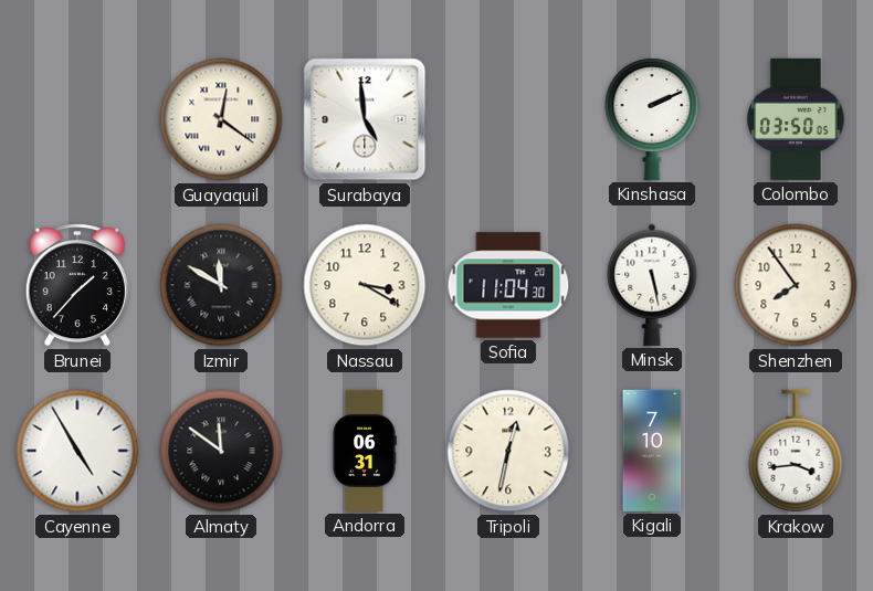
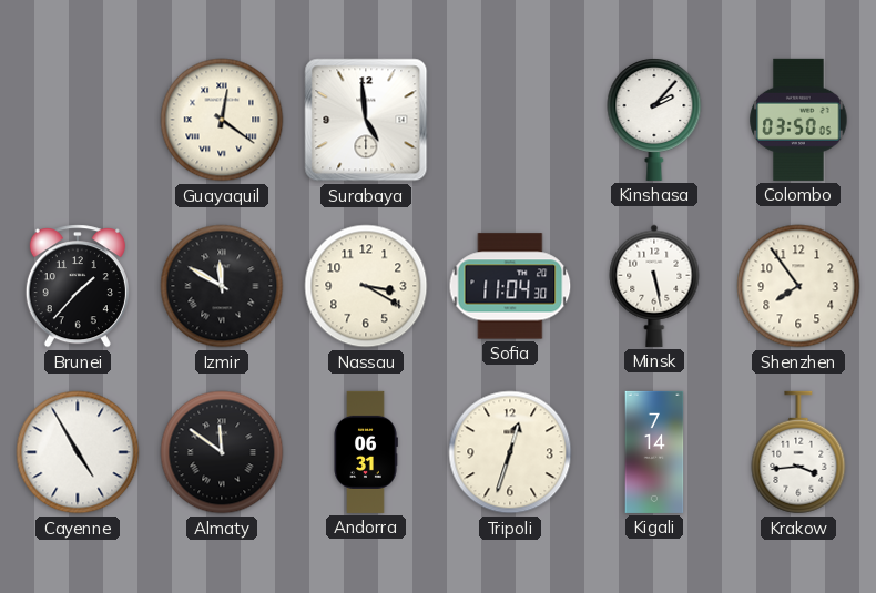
Kinshasa: 2:11 -> 2:07 (654, 120)
Tripoli: 12:32 -> 12:33 (510, 452)
Kigali: 7:10 -> 7:14 (654, 452)
